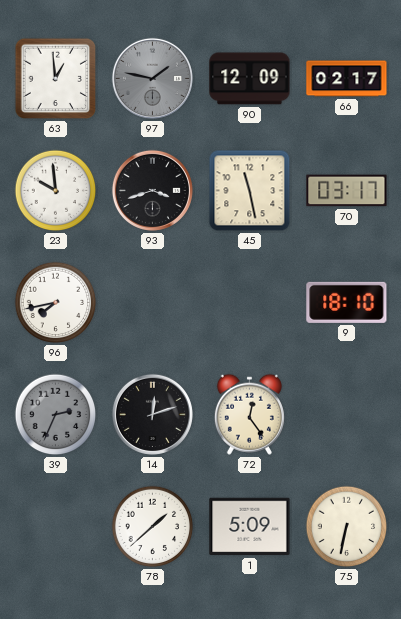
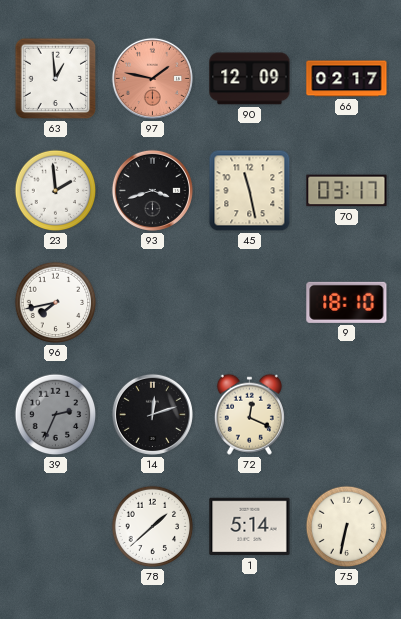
97 dial: grey -> salmon (152, 78)
23: 9:59 -> 1:59 (56, 191)
72: 12:24 -> 12:19 (249, 414)
1: 5:09 -> 5:14 (250, 527)
